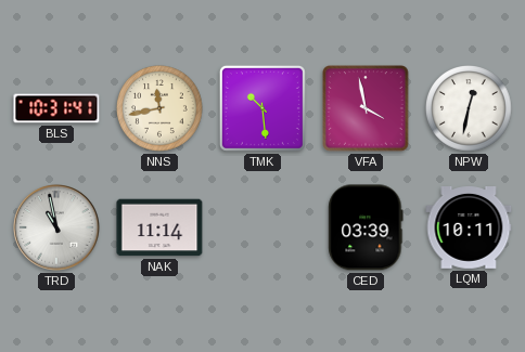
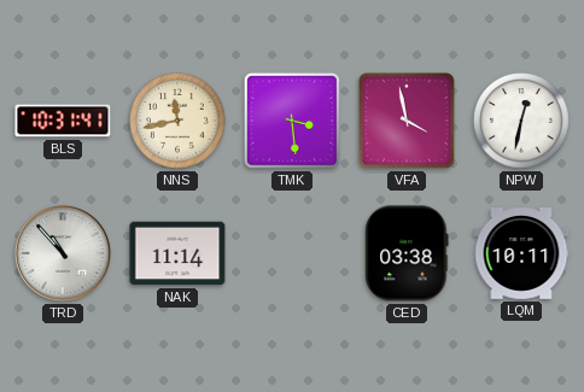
TMK: 10:29 -> 3:29 (292, 121)
TRD: 10:58 -> 10:53 (63, 253)
CED: 03:39 -> 03:38 (407, 253)
